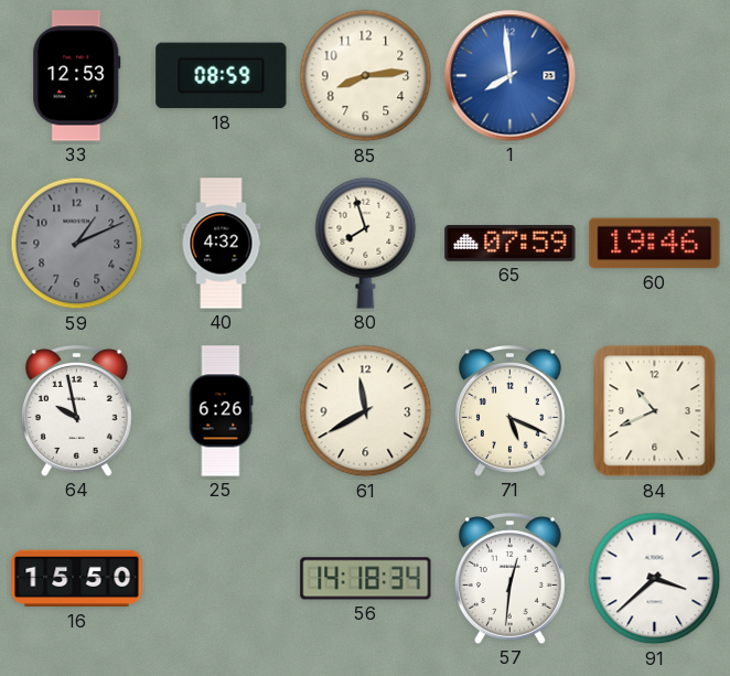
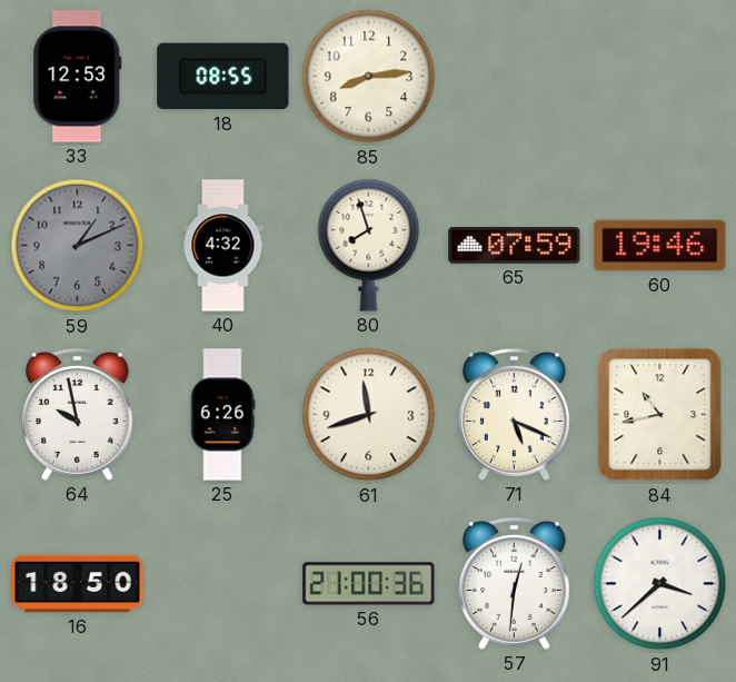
18: 08:59 -> 08:55 (223, 77)
1: 7:59 -> none (511, 76)
61: 11:40 -> 11:42 (369, 415)
84: 10:41 -> 10:43 (660, 415)
16: 15:50 -> 18:50 (78, 584)
56: 14:18 -> 21:00 (369, 584)
